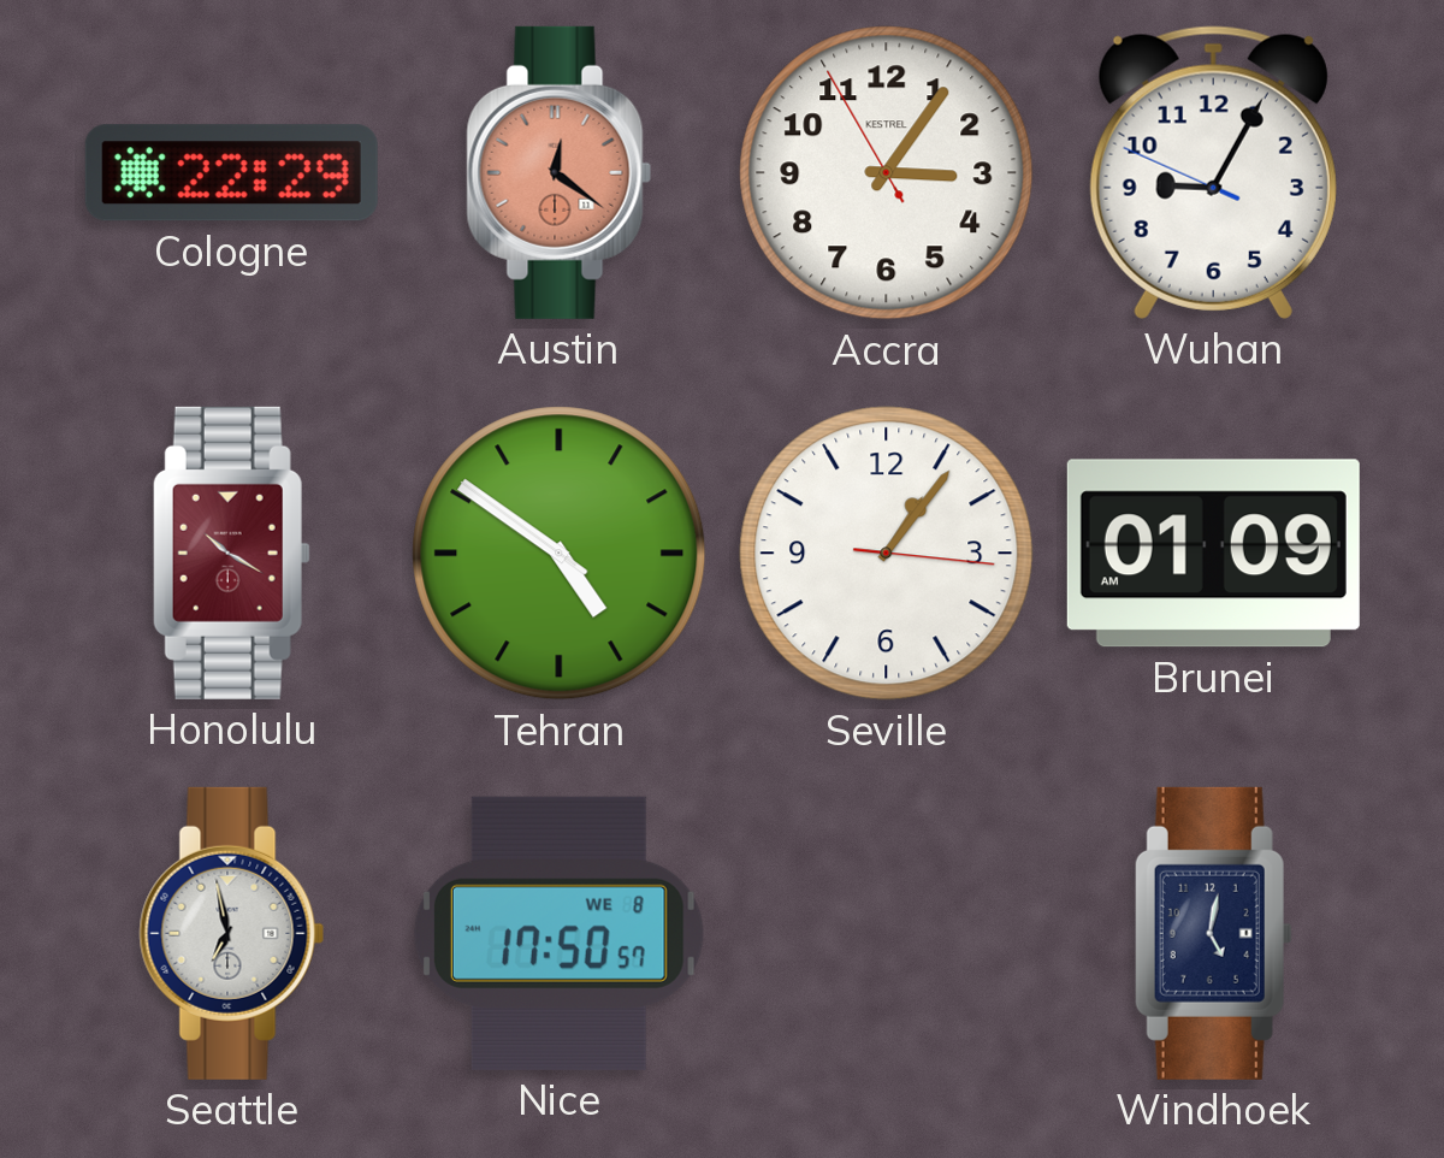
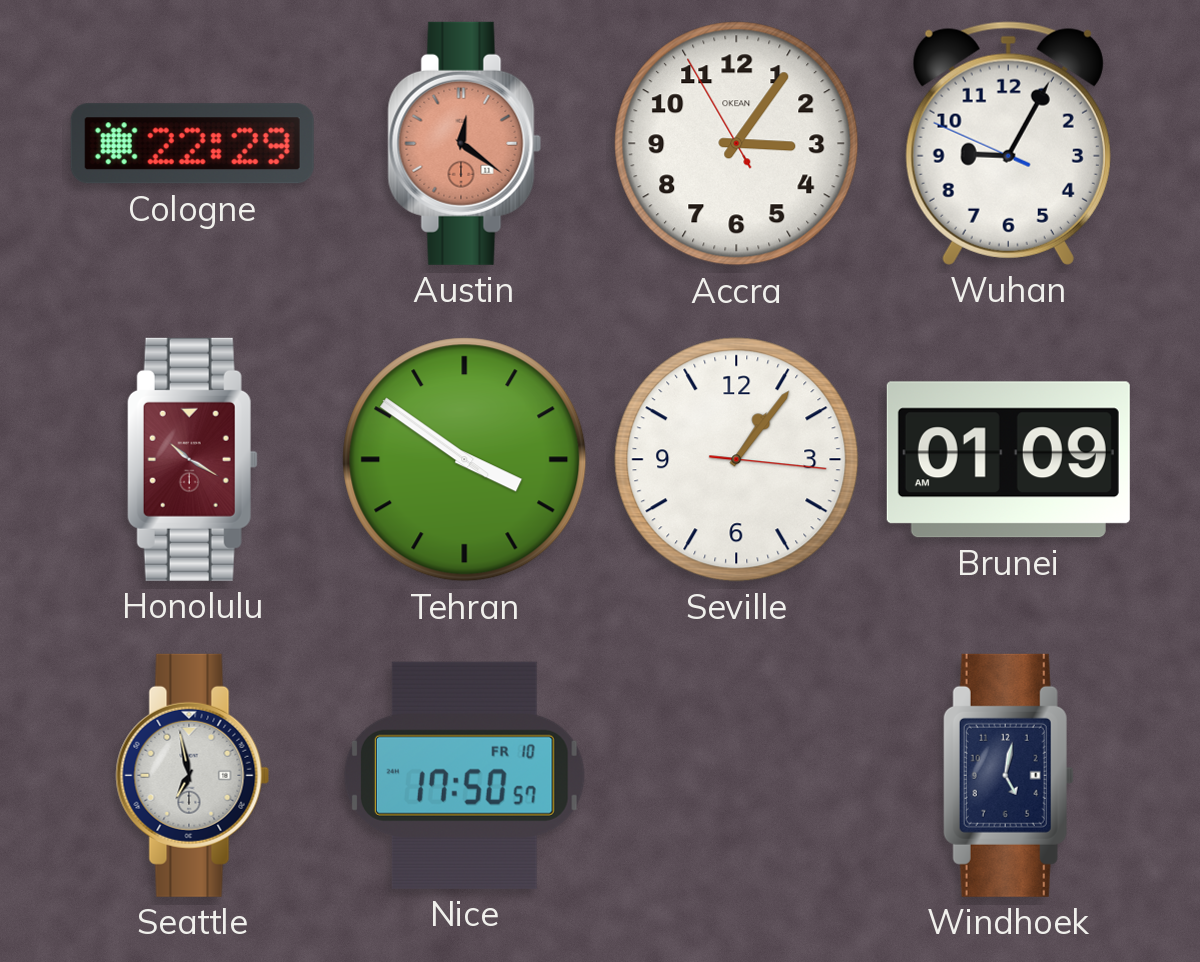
Accra brand: KESTREL -> OKEAN (737, 144)
Tehran: 4:50 -> 3:50 (465, 460)
Nice date: WE 8 -> FR 10 (464, 775)
